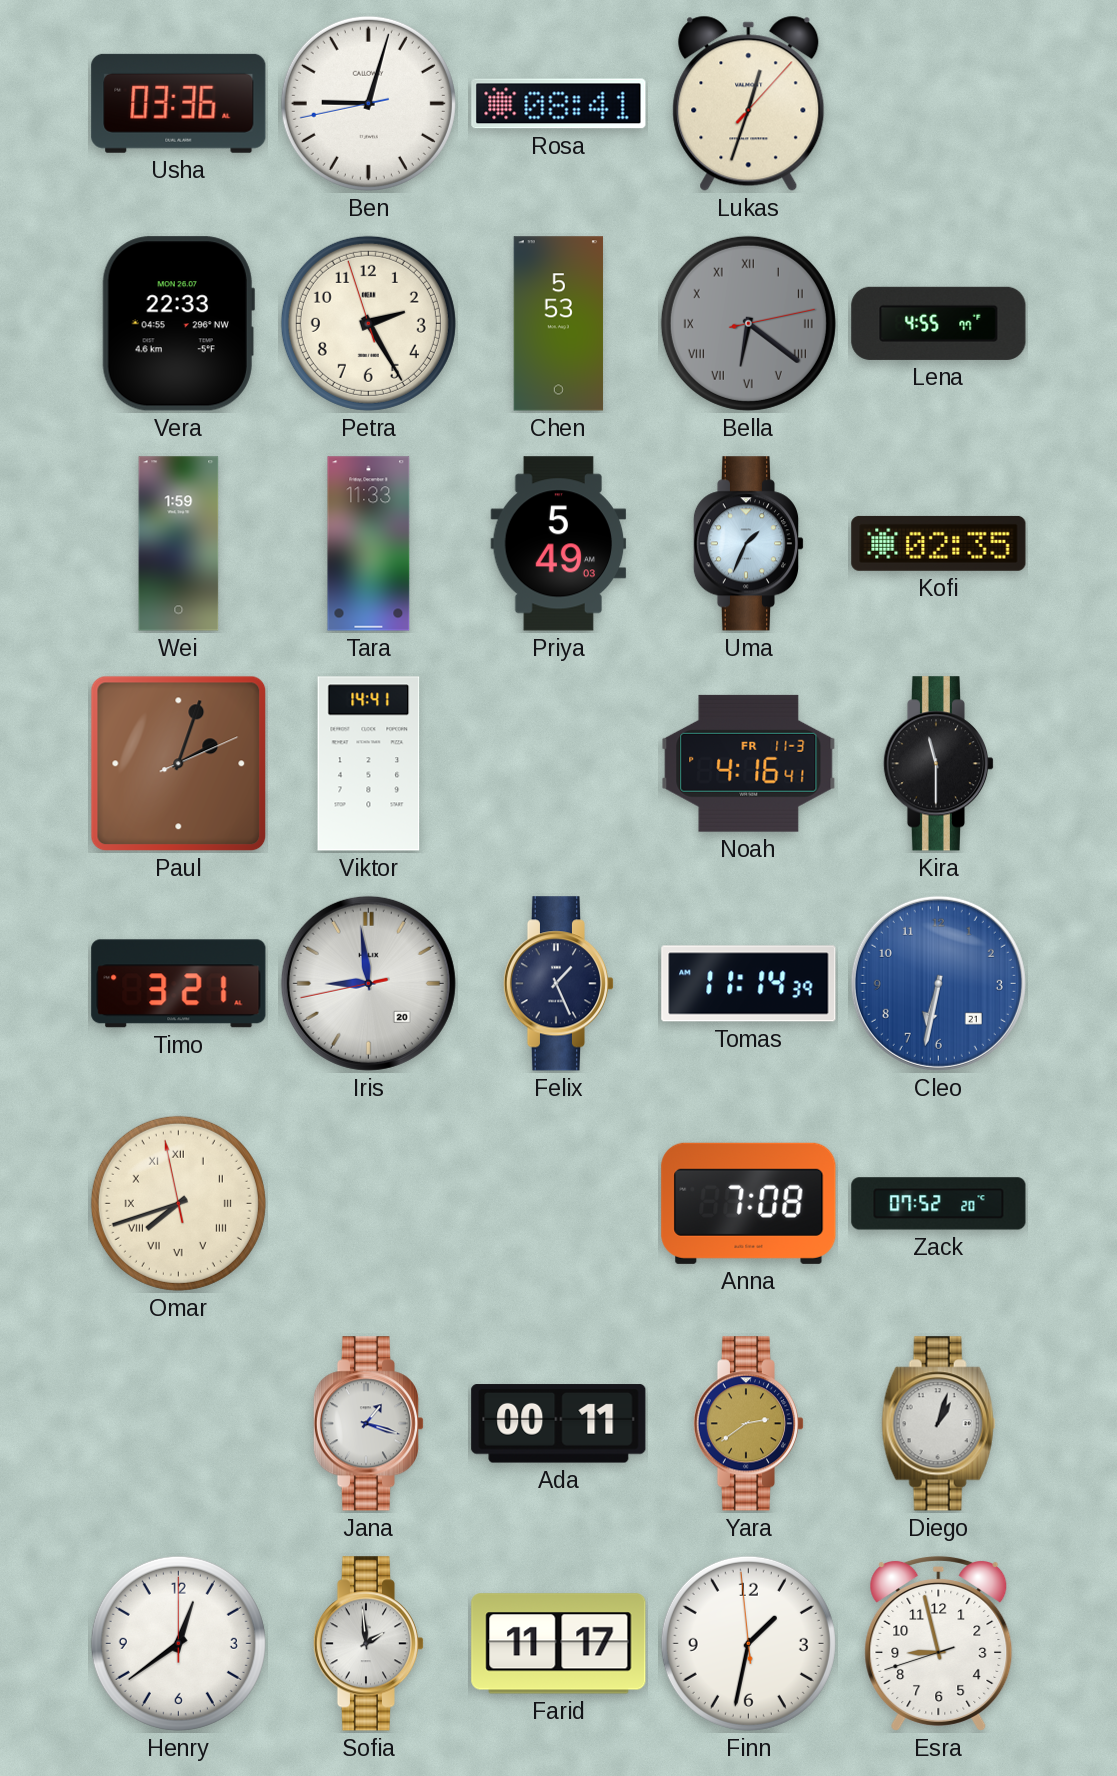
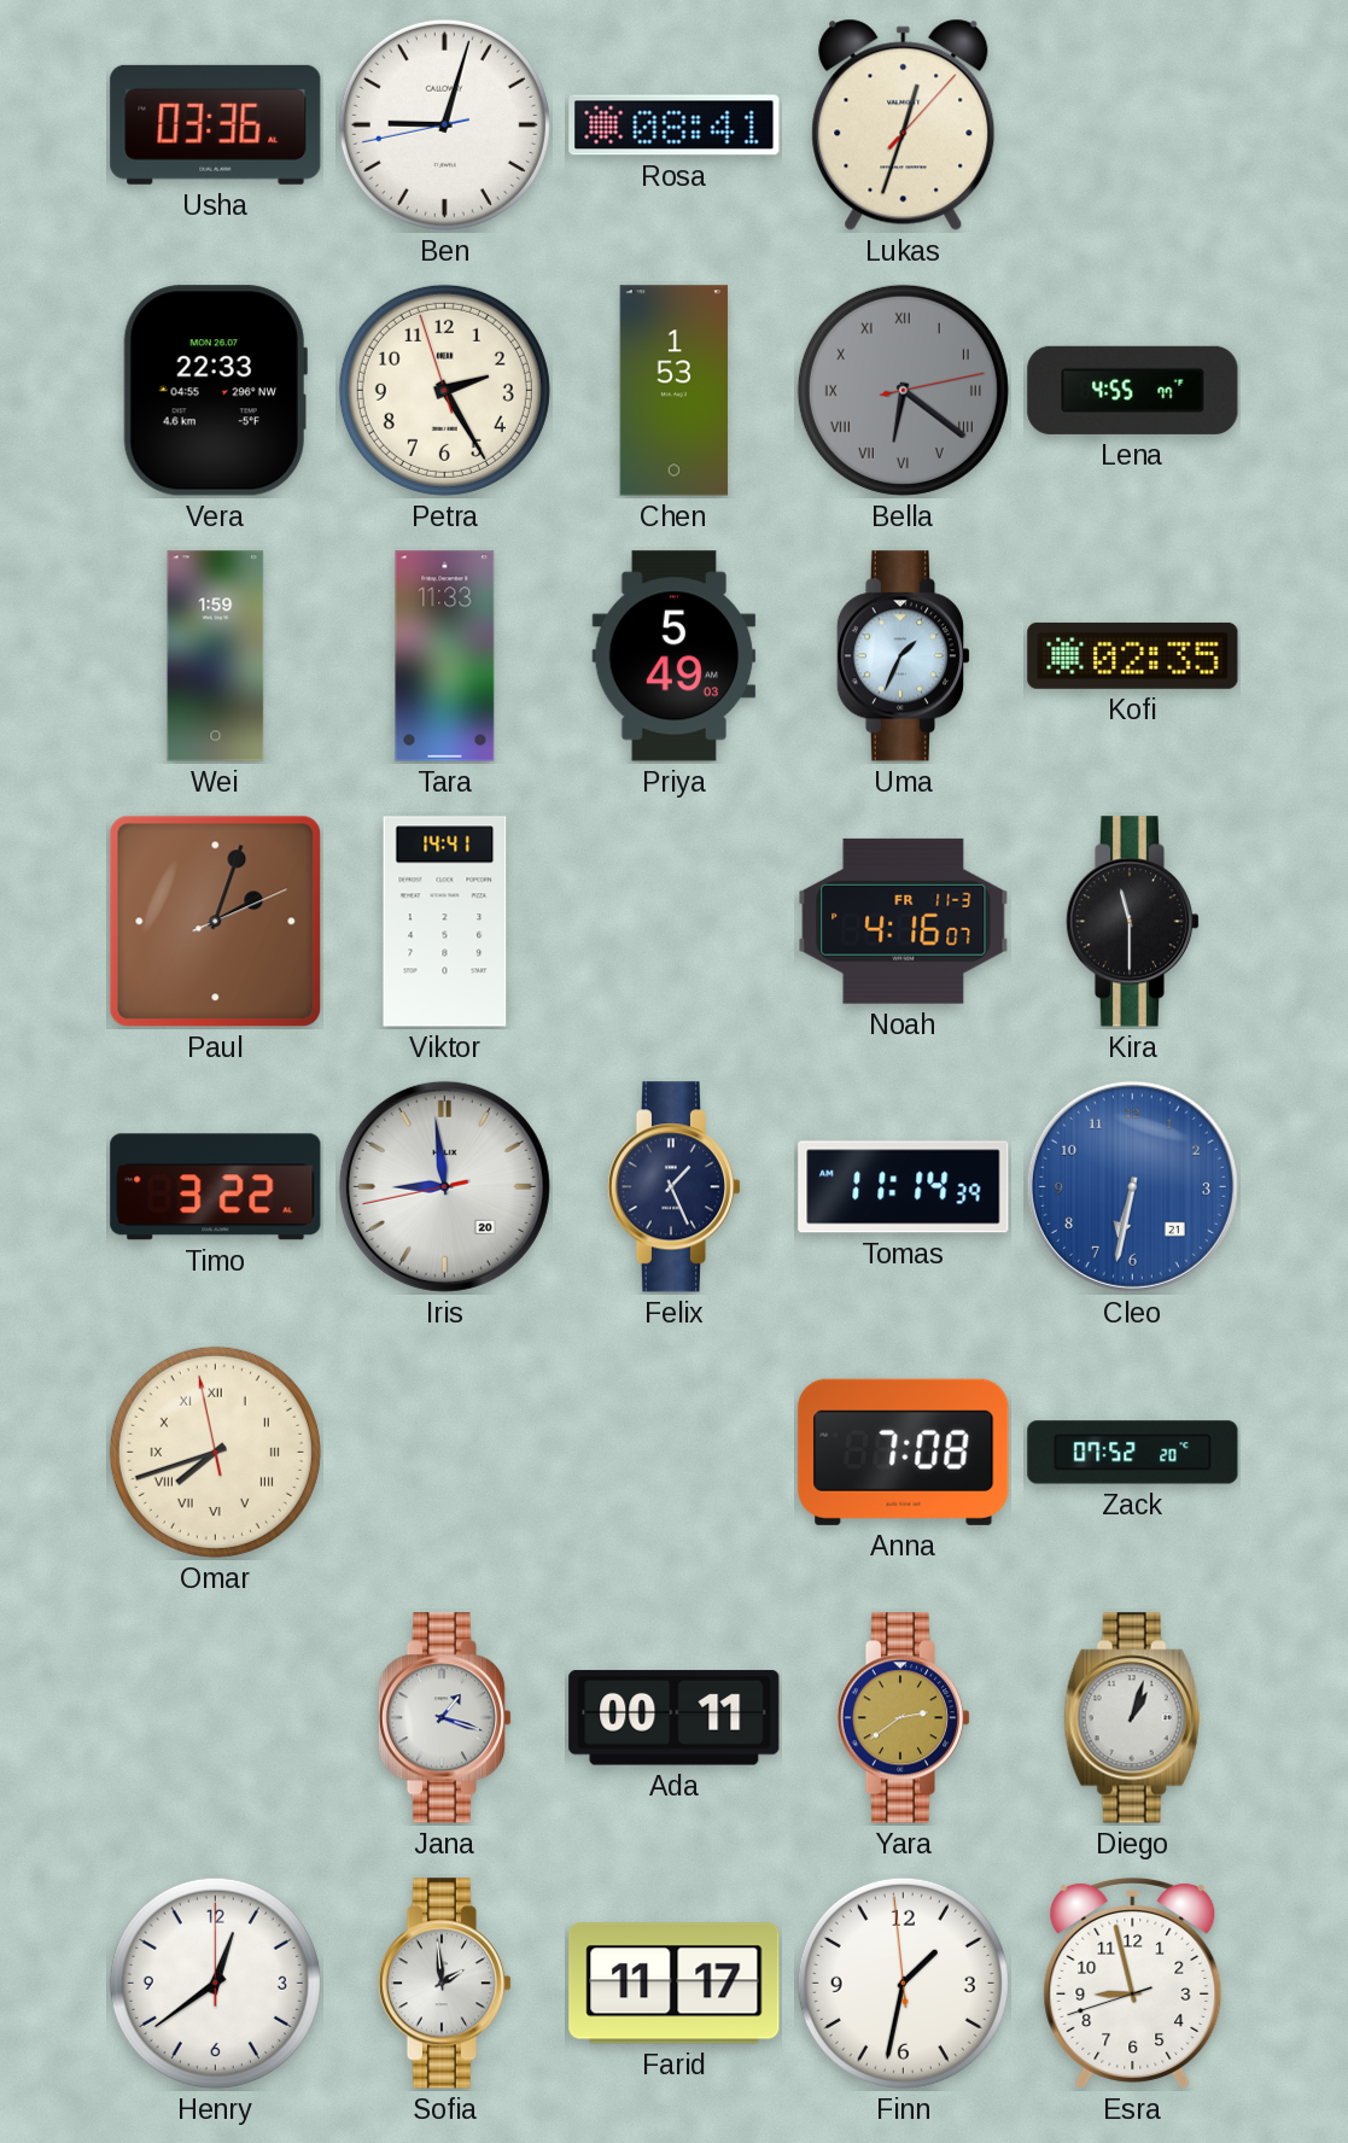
Chen: 5:53 -> 1:53 (675, 391)
Noah: 4:16:41 -> 4:16:07 (904, 921)
Timo: 3:21 -> 3:22 (216, 1187)
